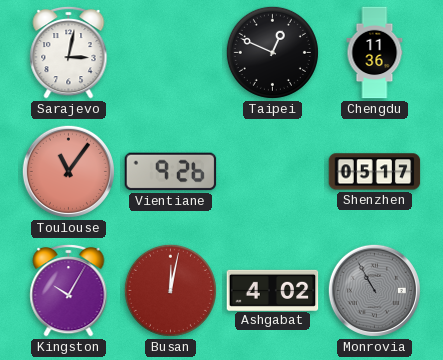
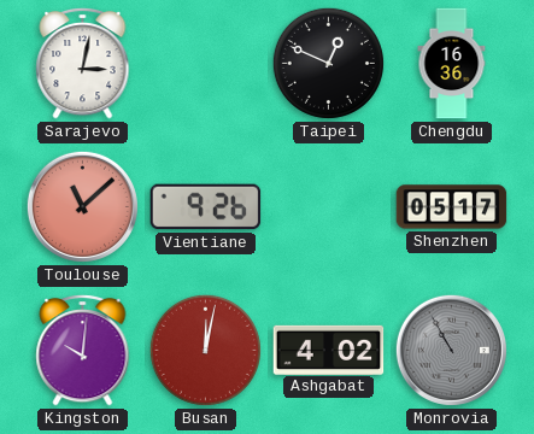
Chengdu: 11:36 -> 16:36 (452, 64)
Toulouse: 11:06 -> 11:08 (82, 206)
Kingston: 10:05 -> 10:01 (83, 350)
